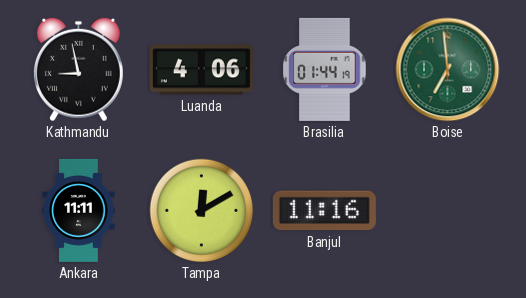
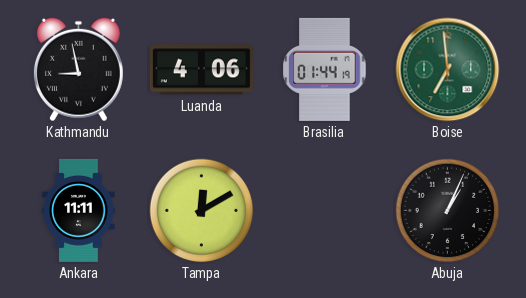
Banjul: 11:16 -> none (324, 211)
Abuja: none -> 1:04 (448, 211)
